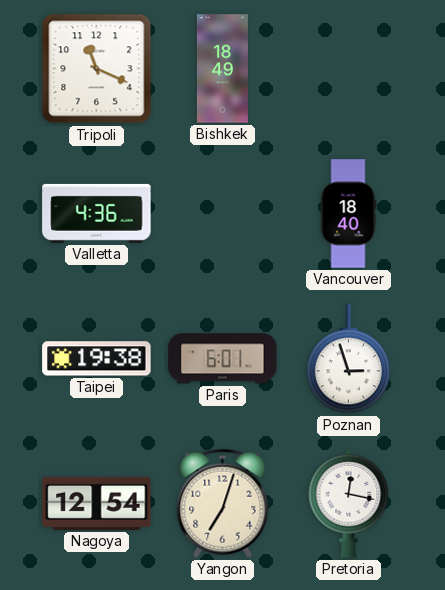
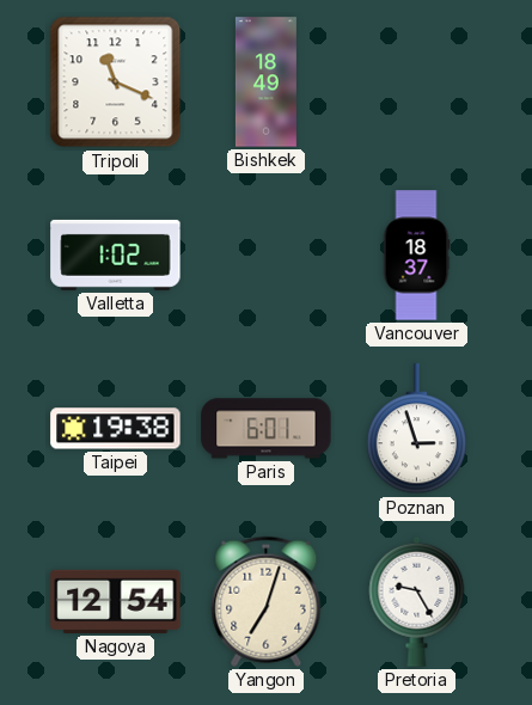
Valletta: 4:36 -> 1:02 (116, 255)
Vancouver: 18:40 -> 18:37 (416, 256)
Pretoria: 12:17 -> 9:25 (417, 601)
